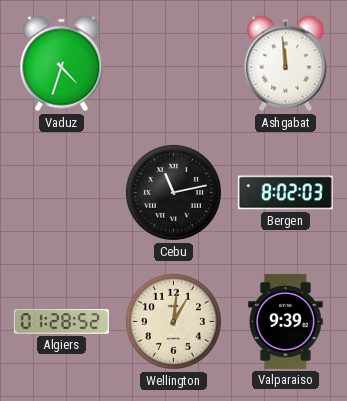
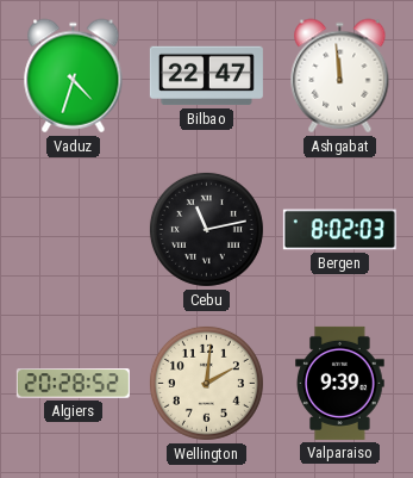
Bilbao: none -> 22:47 (206, 76)
Algiers: 01:28 -> 20:28 (73, 384)
Wellington: 1:01 -> 2:01 (206, 383)
